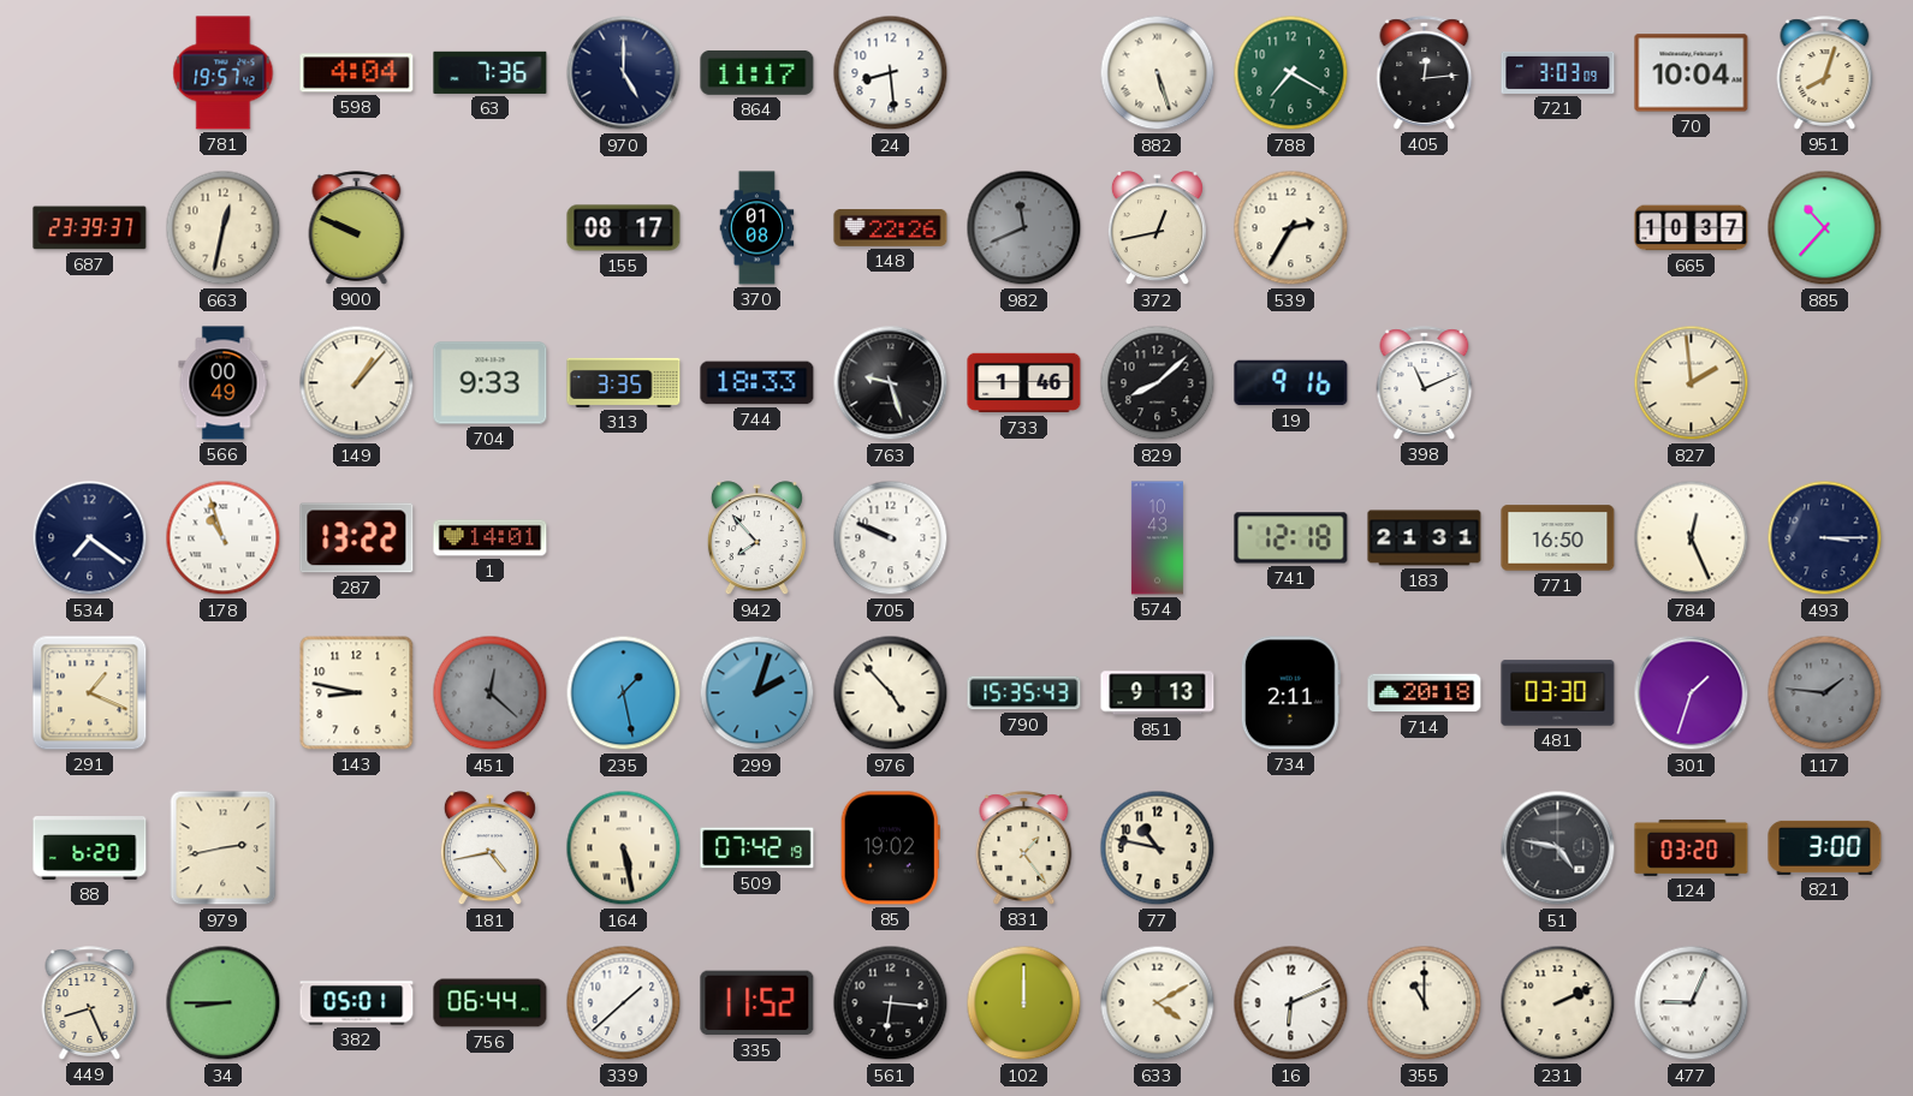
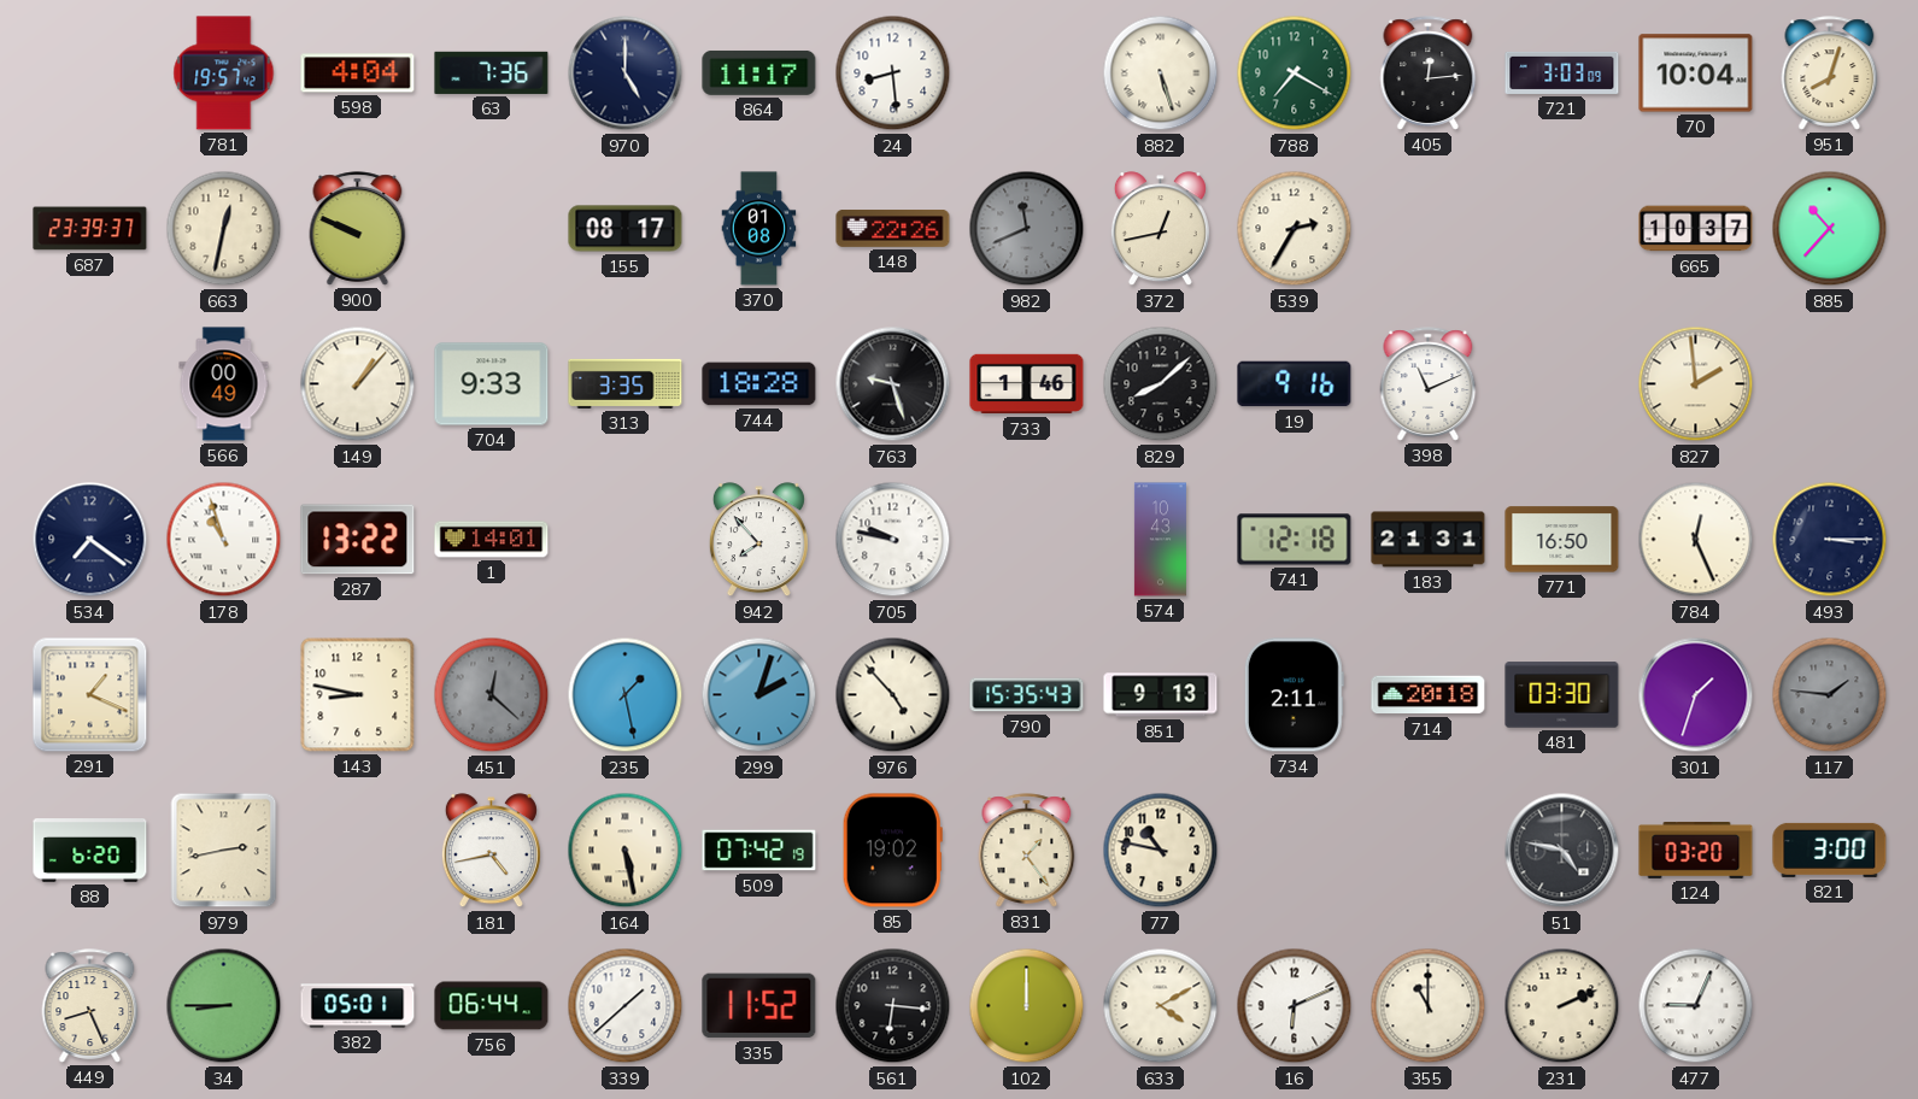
744: 18:33 -> 18:28 (759, 384)
705: 9:49 -> 9:47 (893, 540)
